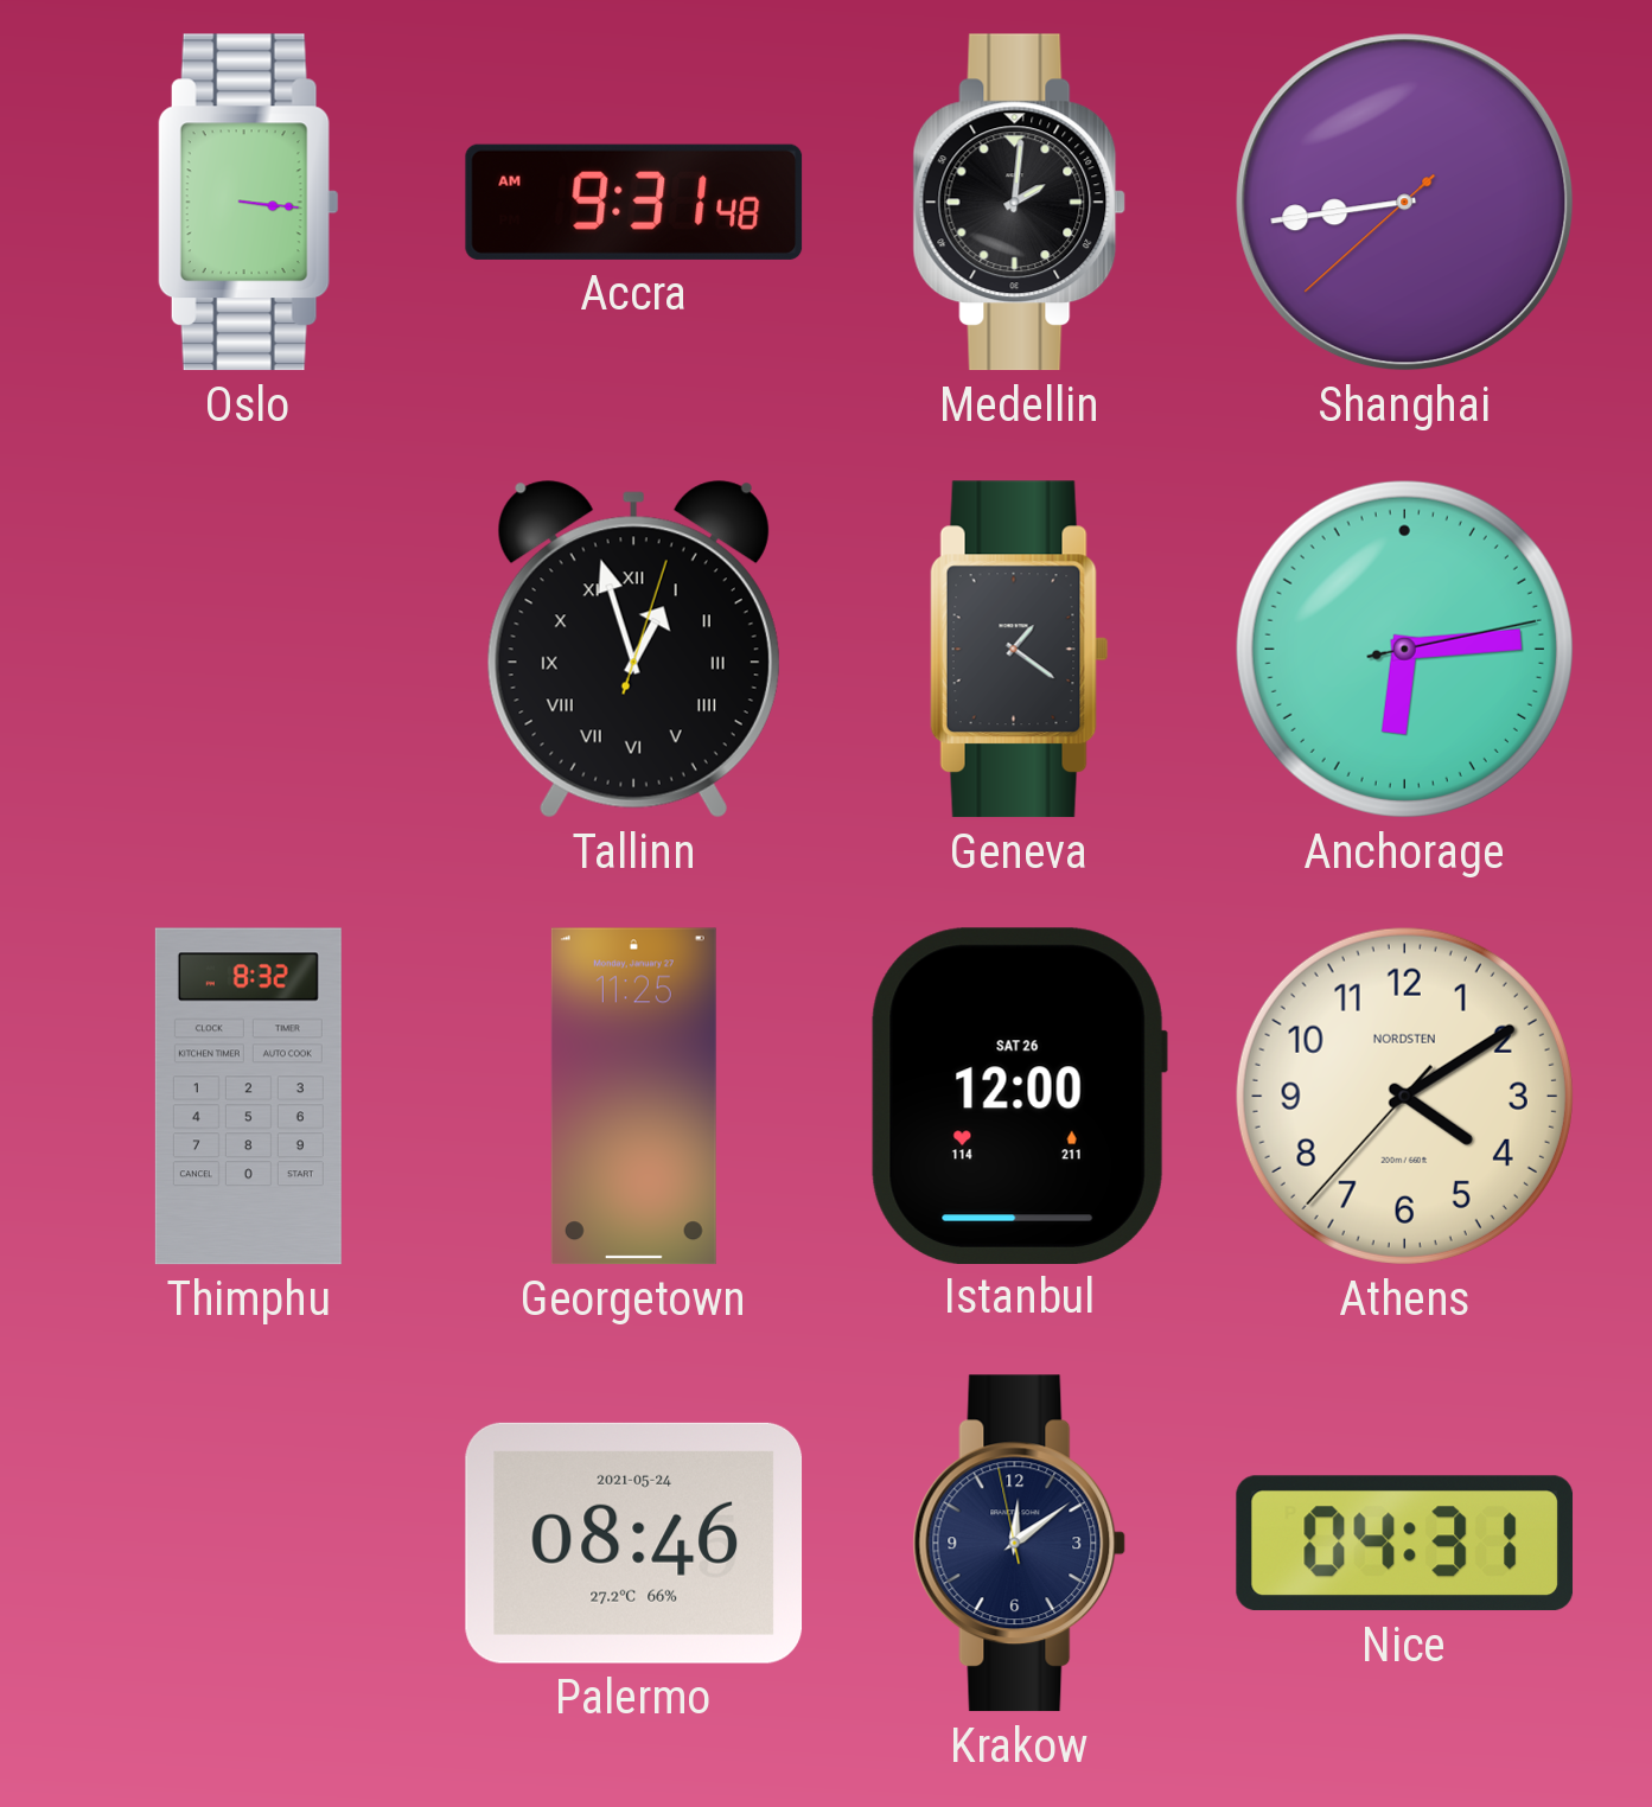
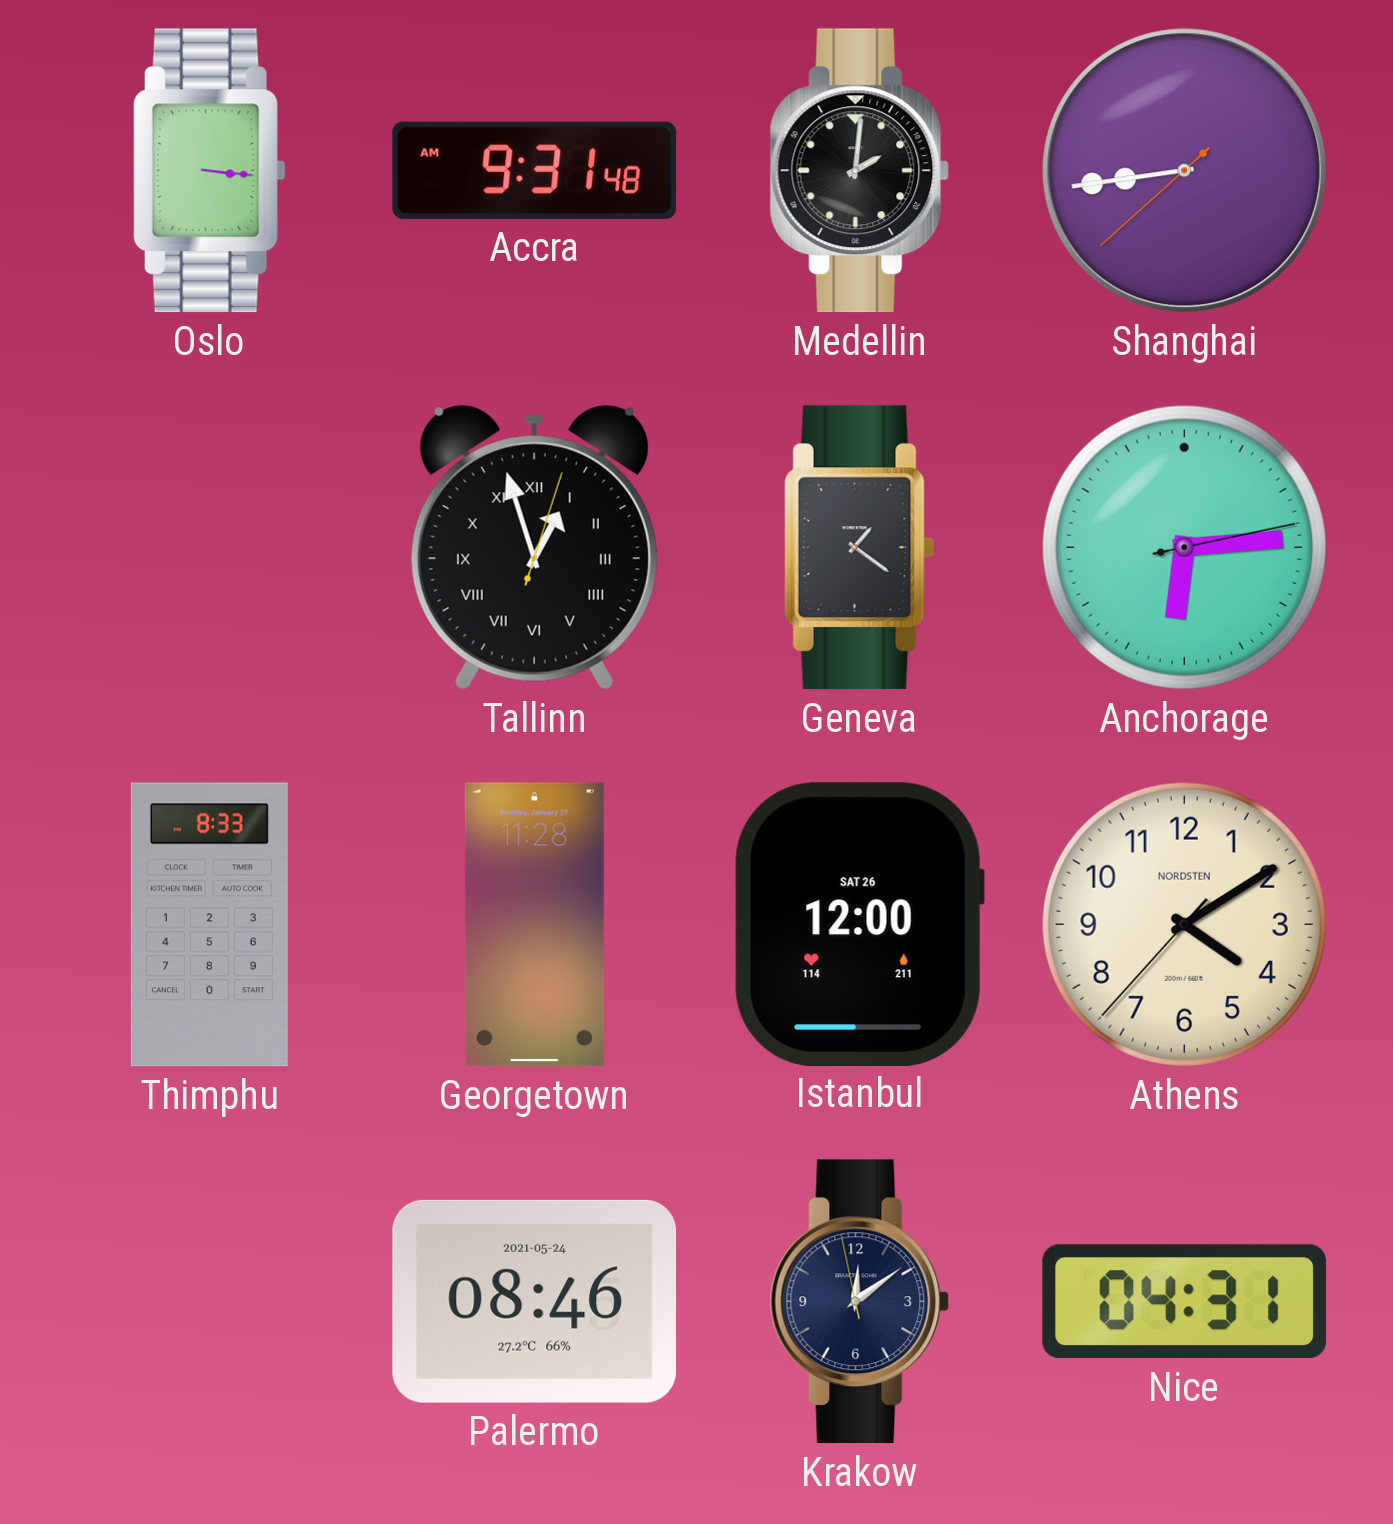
Thimphu: 8:32 -> 8:33 (209, 925)
Georgetown: 11:25 -> 11:28 (534, 925)
